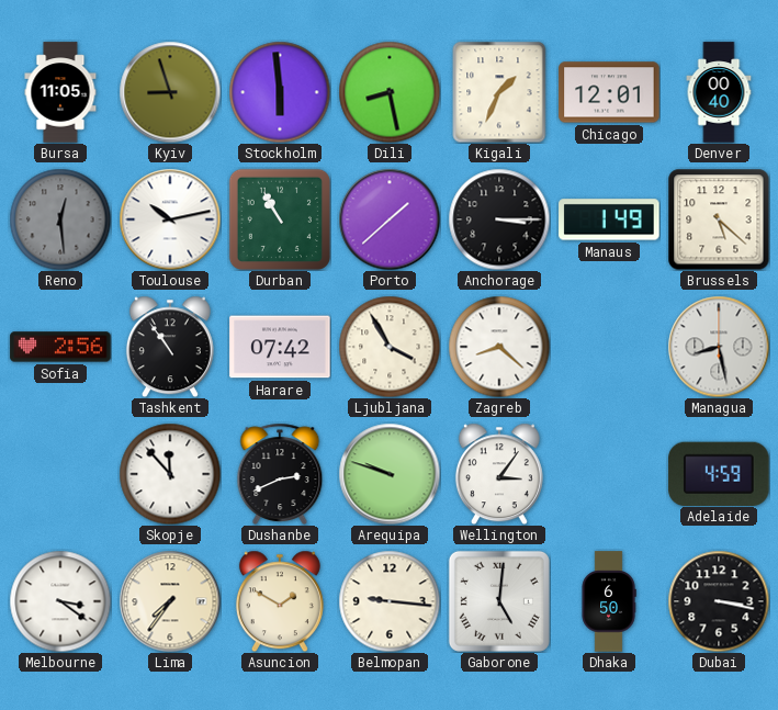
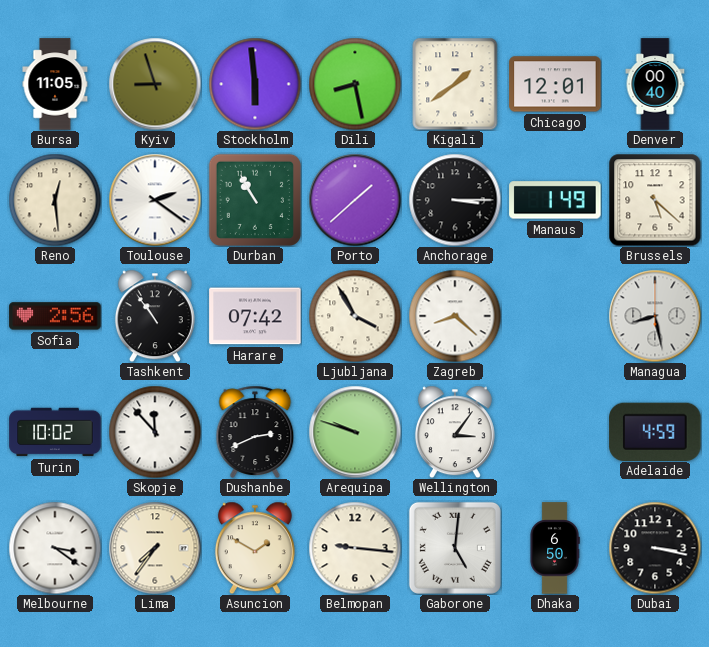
Kigali: 1:34 -> 1:39 (455, 84)
Reno dial: grey -> cream (55, 200)
Toulouse: 10:13 -> 2:21 (155, 200)
Turin: none -> 10:02 (55, 432)
